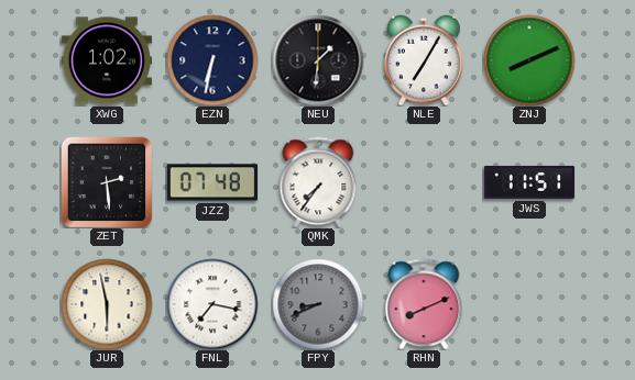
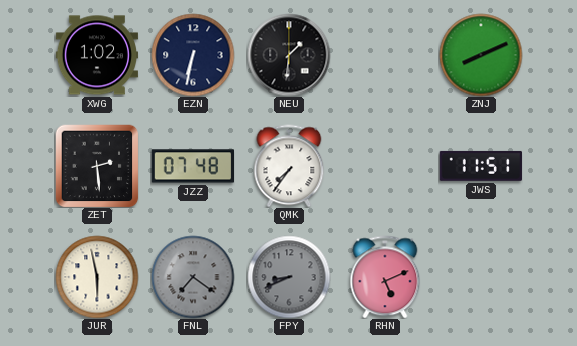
NLE: 7:05 -> none (425, 60)
FNL: 7:17 -> 7:21 (193, 277)
FNL dial: white -> grey (193, 277)
RHN: 8:11 -> 5:11 (385, 277)
